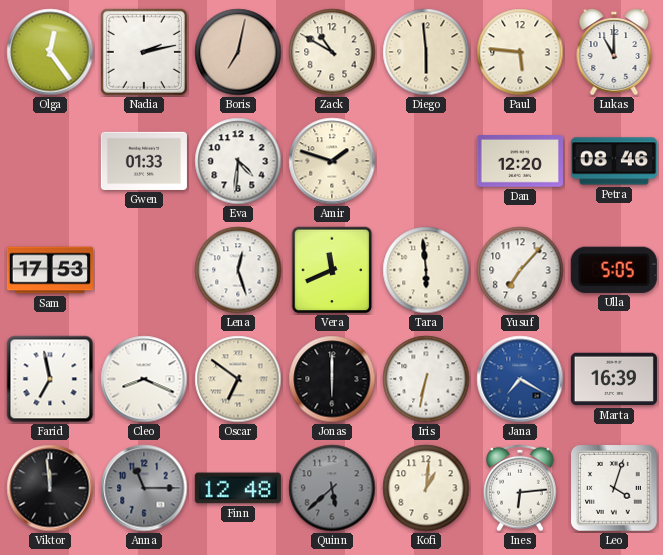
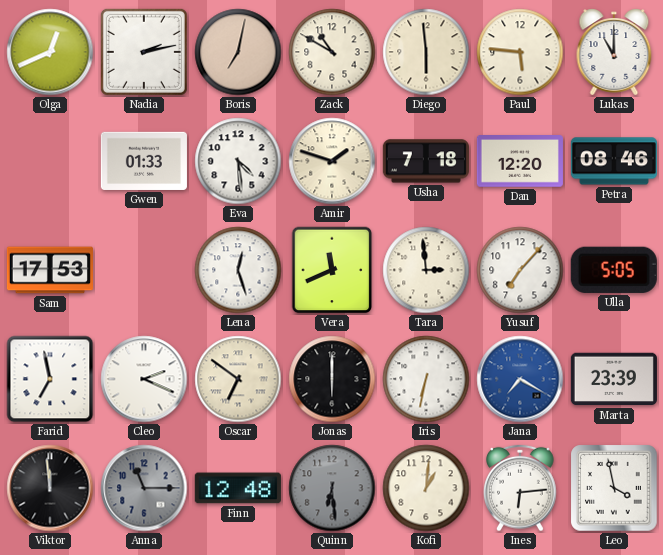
Olga: 12:24 -> 12:41 (50, 52)
Eva: 4:31 -> 4:29 (238, 161)
Usha: none -> 7:18 (426, 161)
Tara: 5:59 -> 2:59 (426, 270)
Cleo: 8:19 -> 2:19 (144, 379)
Marta: 16:39 -> 23:39 (614, 379)
Quinn: 5:38 -> 6:29 (332, 488)
Leo: 4:03 -> 3:58 (614, 488)
